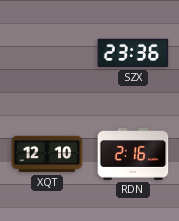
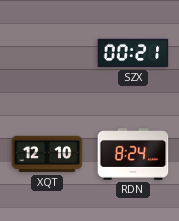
SZX: 23:36 -> 00:21 (133, 53)
RDN: 2:16 -> 8:24 (133, 155)
